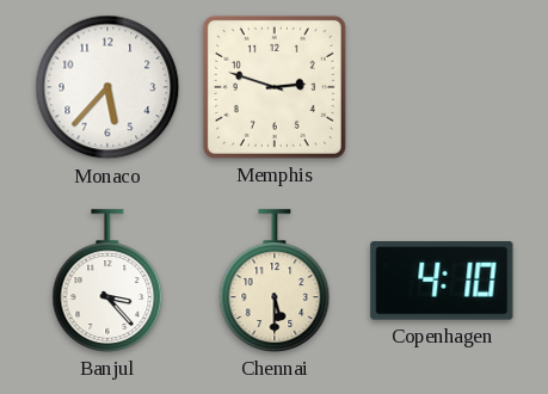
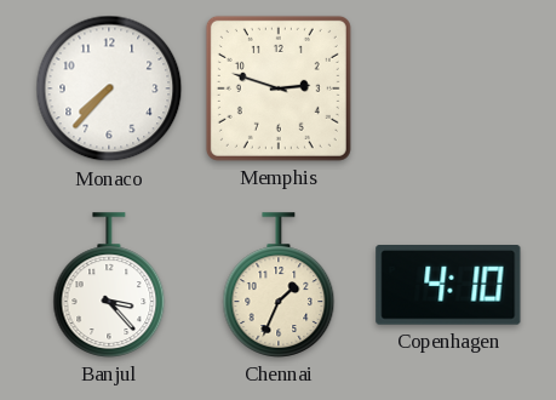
Monaco: 5:37 -> 7:37 (109, 88)
Chennai: 5:30 -> 1:34 (279, 285)
